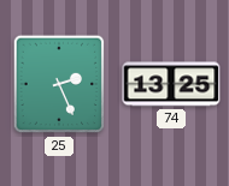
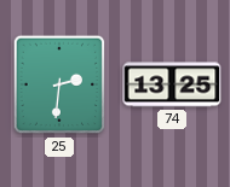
25: 2:26 -> 2:31 (59, 84)
